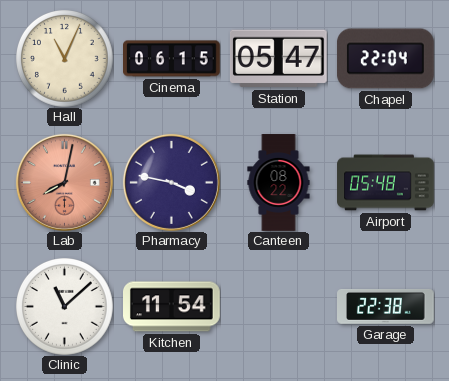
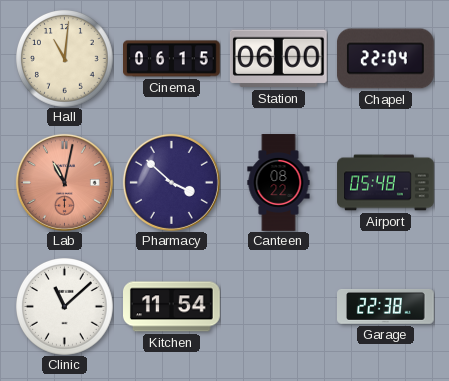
Hall: 11:04 -> 11:01 (65, 59)
Station: 05:47 -> 06:00 (278, 59)
Lab: 8:02 -> 11:02 (64, 182)
Pharmacy: 3:47 -> 3:52 (171, 182)
